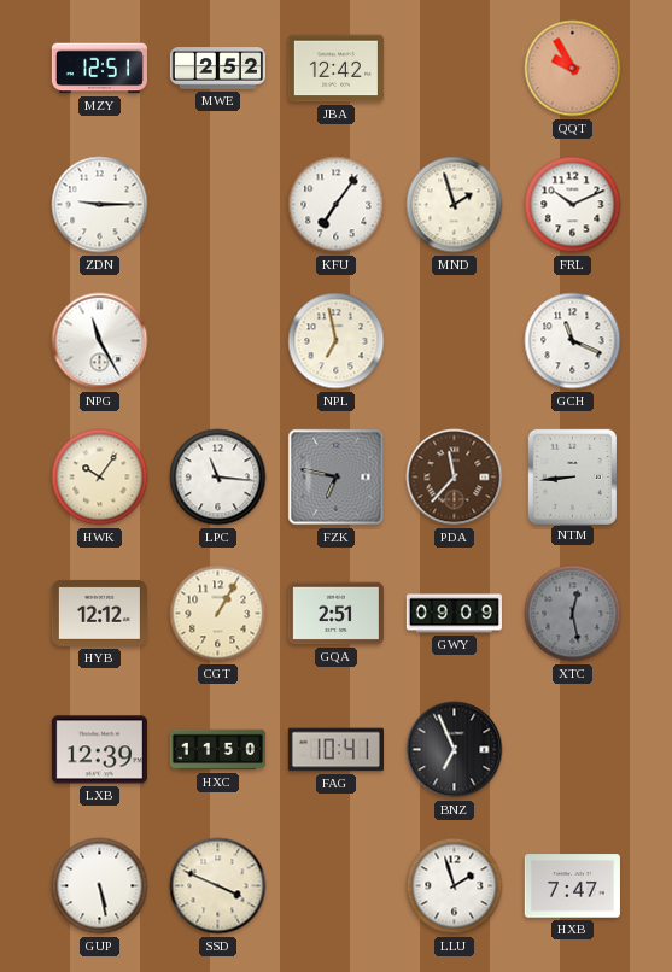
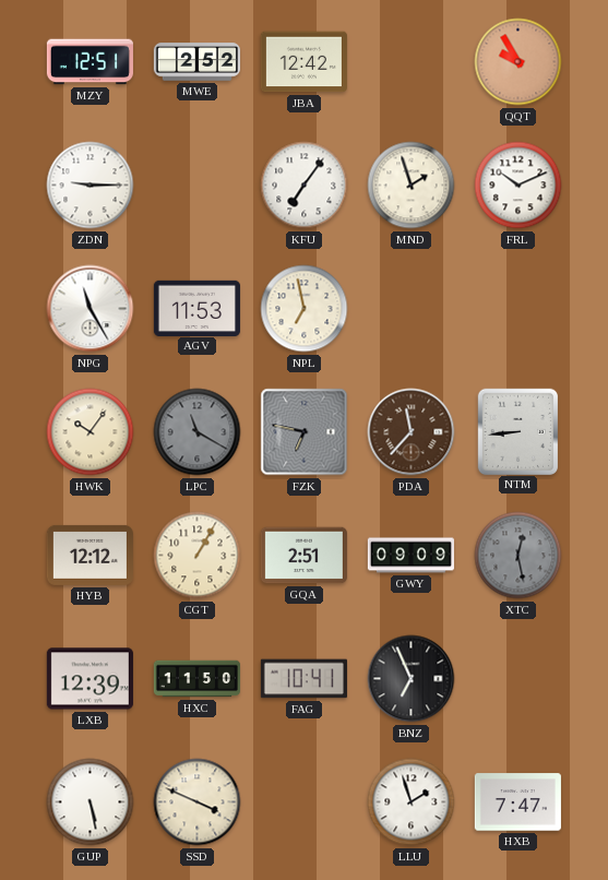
AGV: none -> 11:53 (196, 308)
GCH: 11:19 -> none (573, 341)
LPC: 11:16 -> 11:20 (198, 432)
LPC dial: white -> grey (198, 432)
